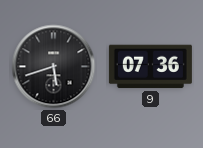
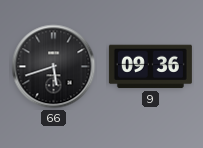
9: 07:36 -> 09:36 (150, 67)
